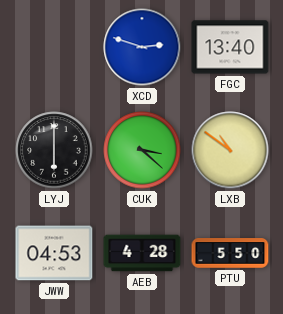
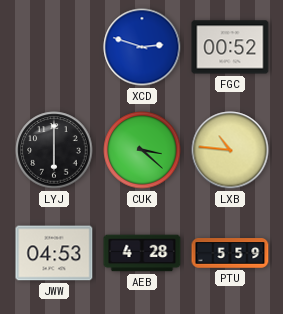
FGC: 13:40 -> 00:52 (230, 47)
LXB: 10:51 -> 10:46 (230, 150)
PTU: 5:50 -> 5:59 (230, 253)
